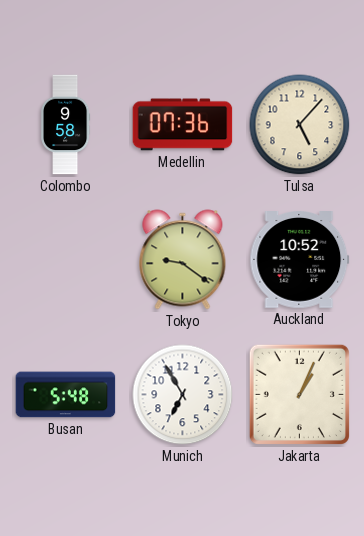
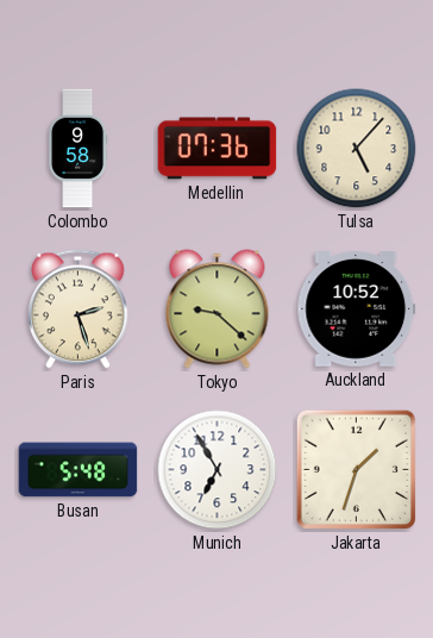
Paris: none -> 2:27 (79, 309)
Tokyo: 9:21 -> 9:22 (218, 309)
Jakarta: 1:04 -> 1:33 (356, 469)
